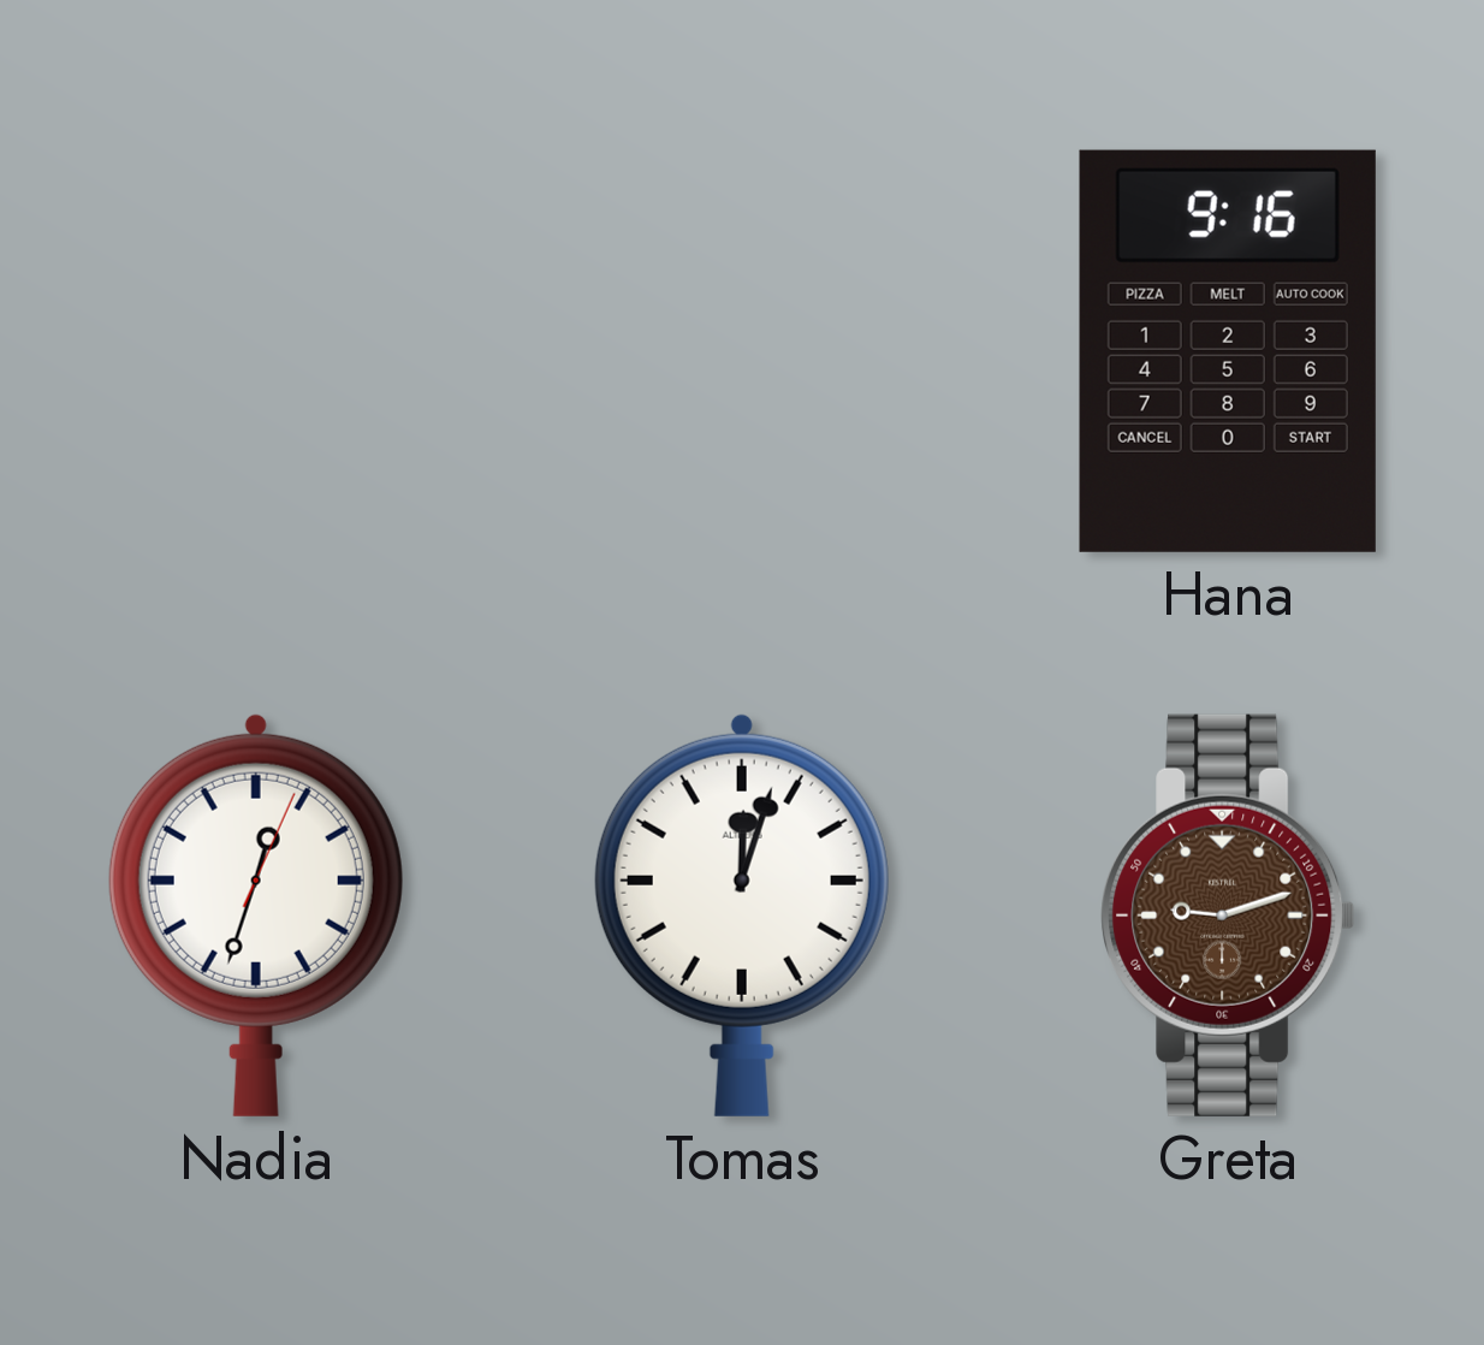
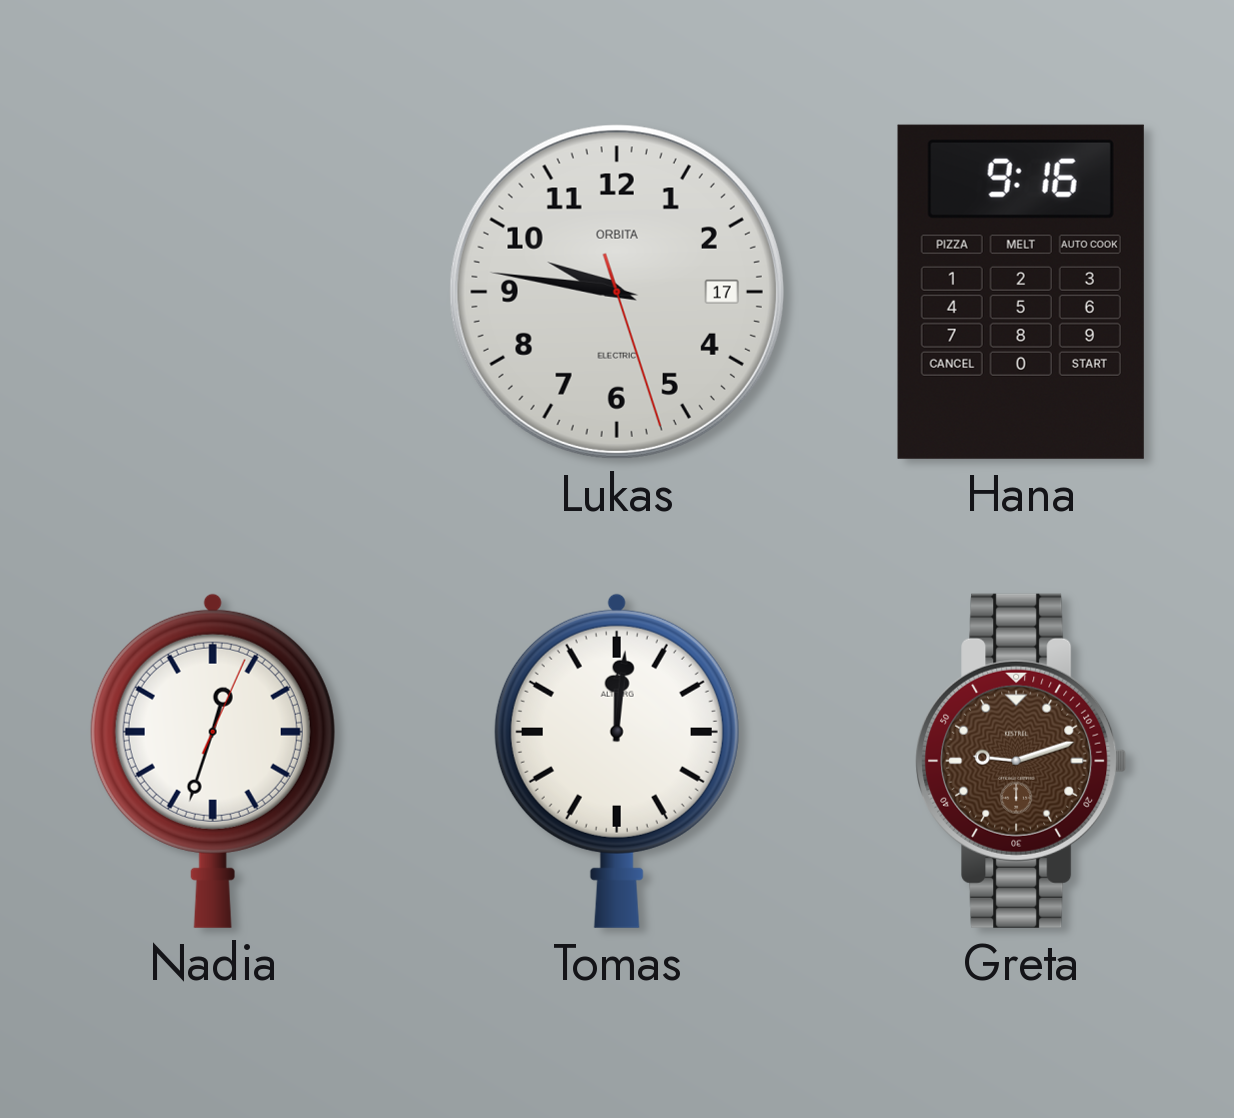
Lukas: none -> 9:46 (617, 292)
Tomas: 12:03 -> 12:01 (617, 760)
